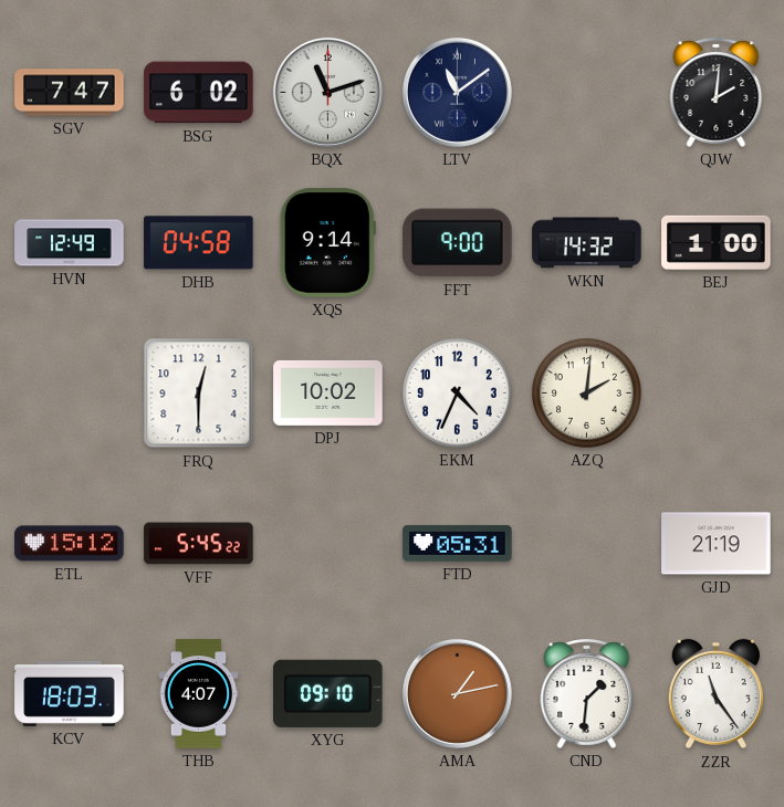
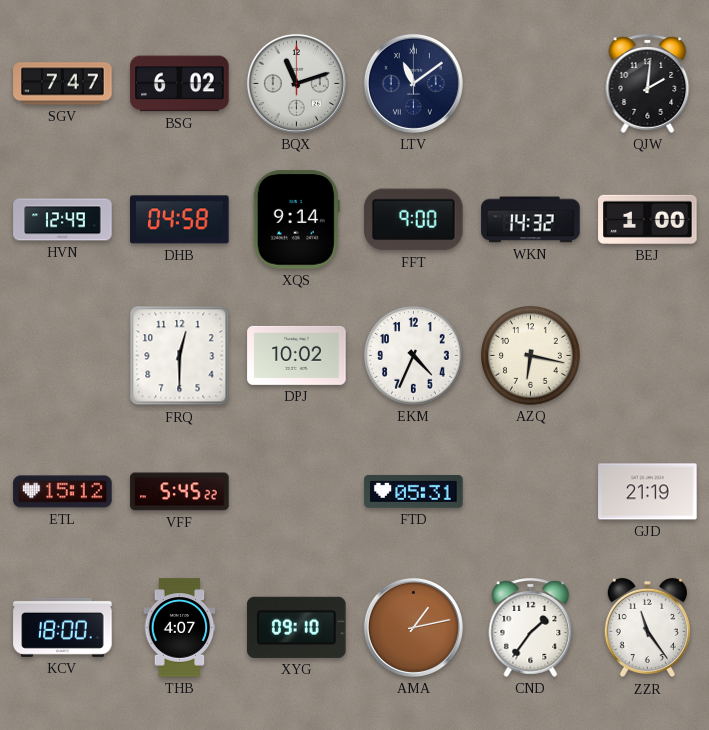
AZQ: 2:01 -> 6:17 (531, 356)
KCV: 18:03 -> 18:00 (63, 627)
CND: 1:31 -> 1:36 (531, 627)
